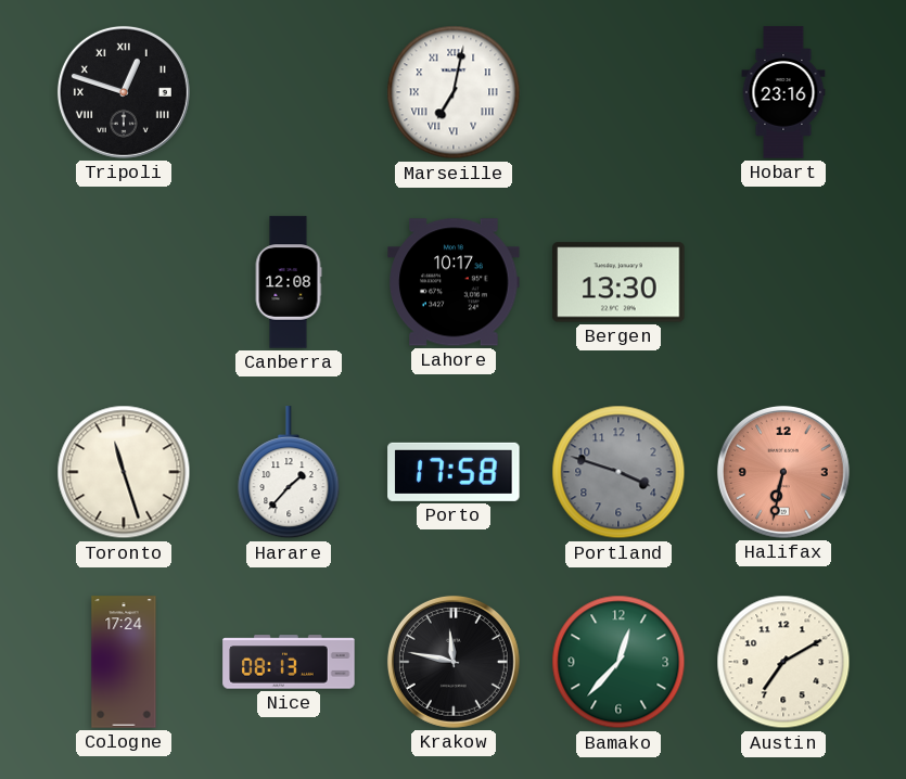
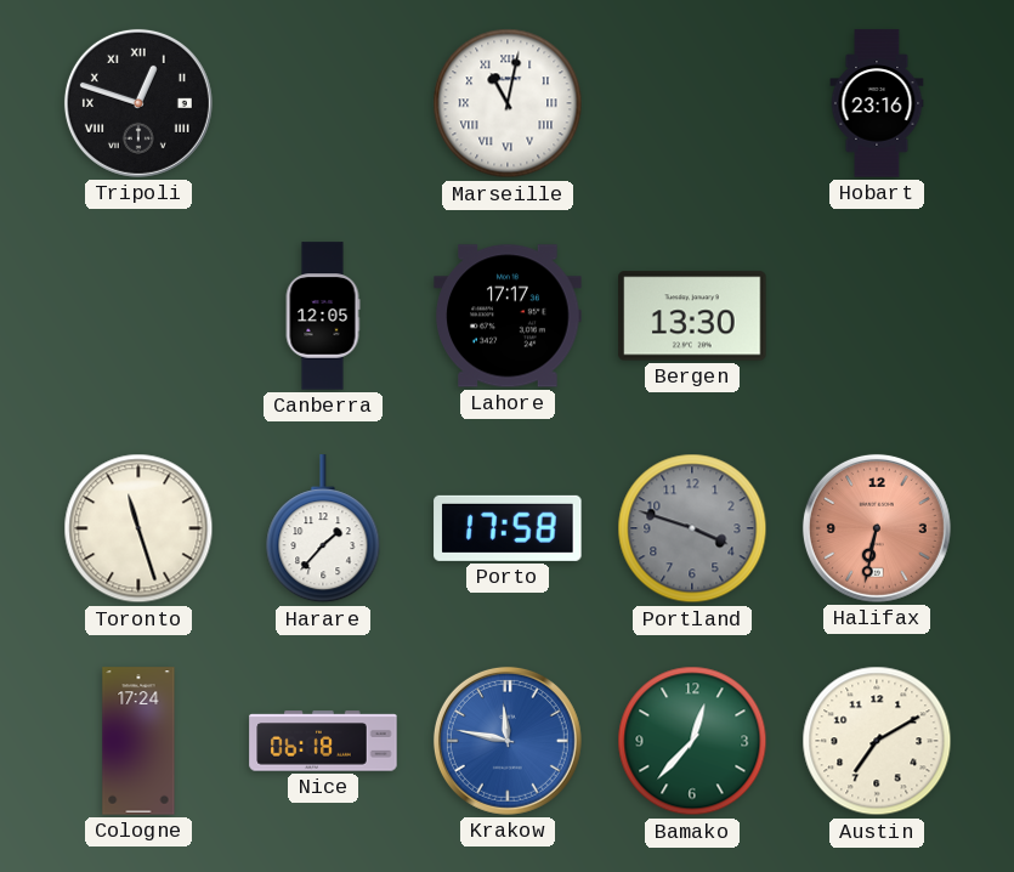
Marseille: 7:02 -> 11:02 (508, 103)
Canberra: 12:08 -> 12:05 (323, 316)
Lahore: 10:17 -> 17:17 (508, 316)
Nice: 08:13 -> 06:18 (323, 741)
Krakow dial: black -> blue (508, 741)
